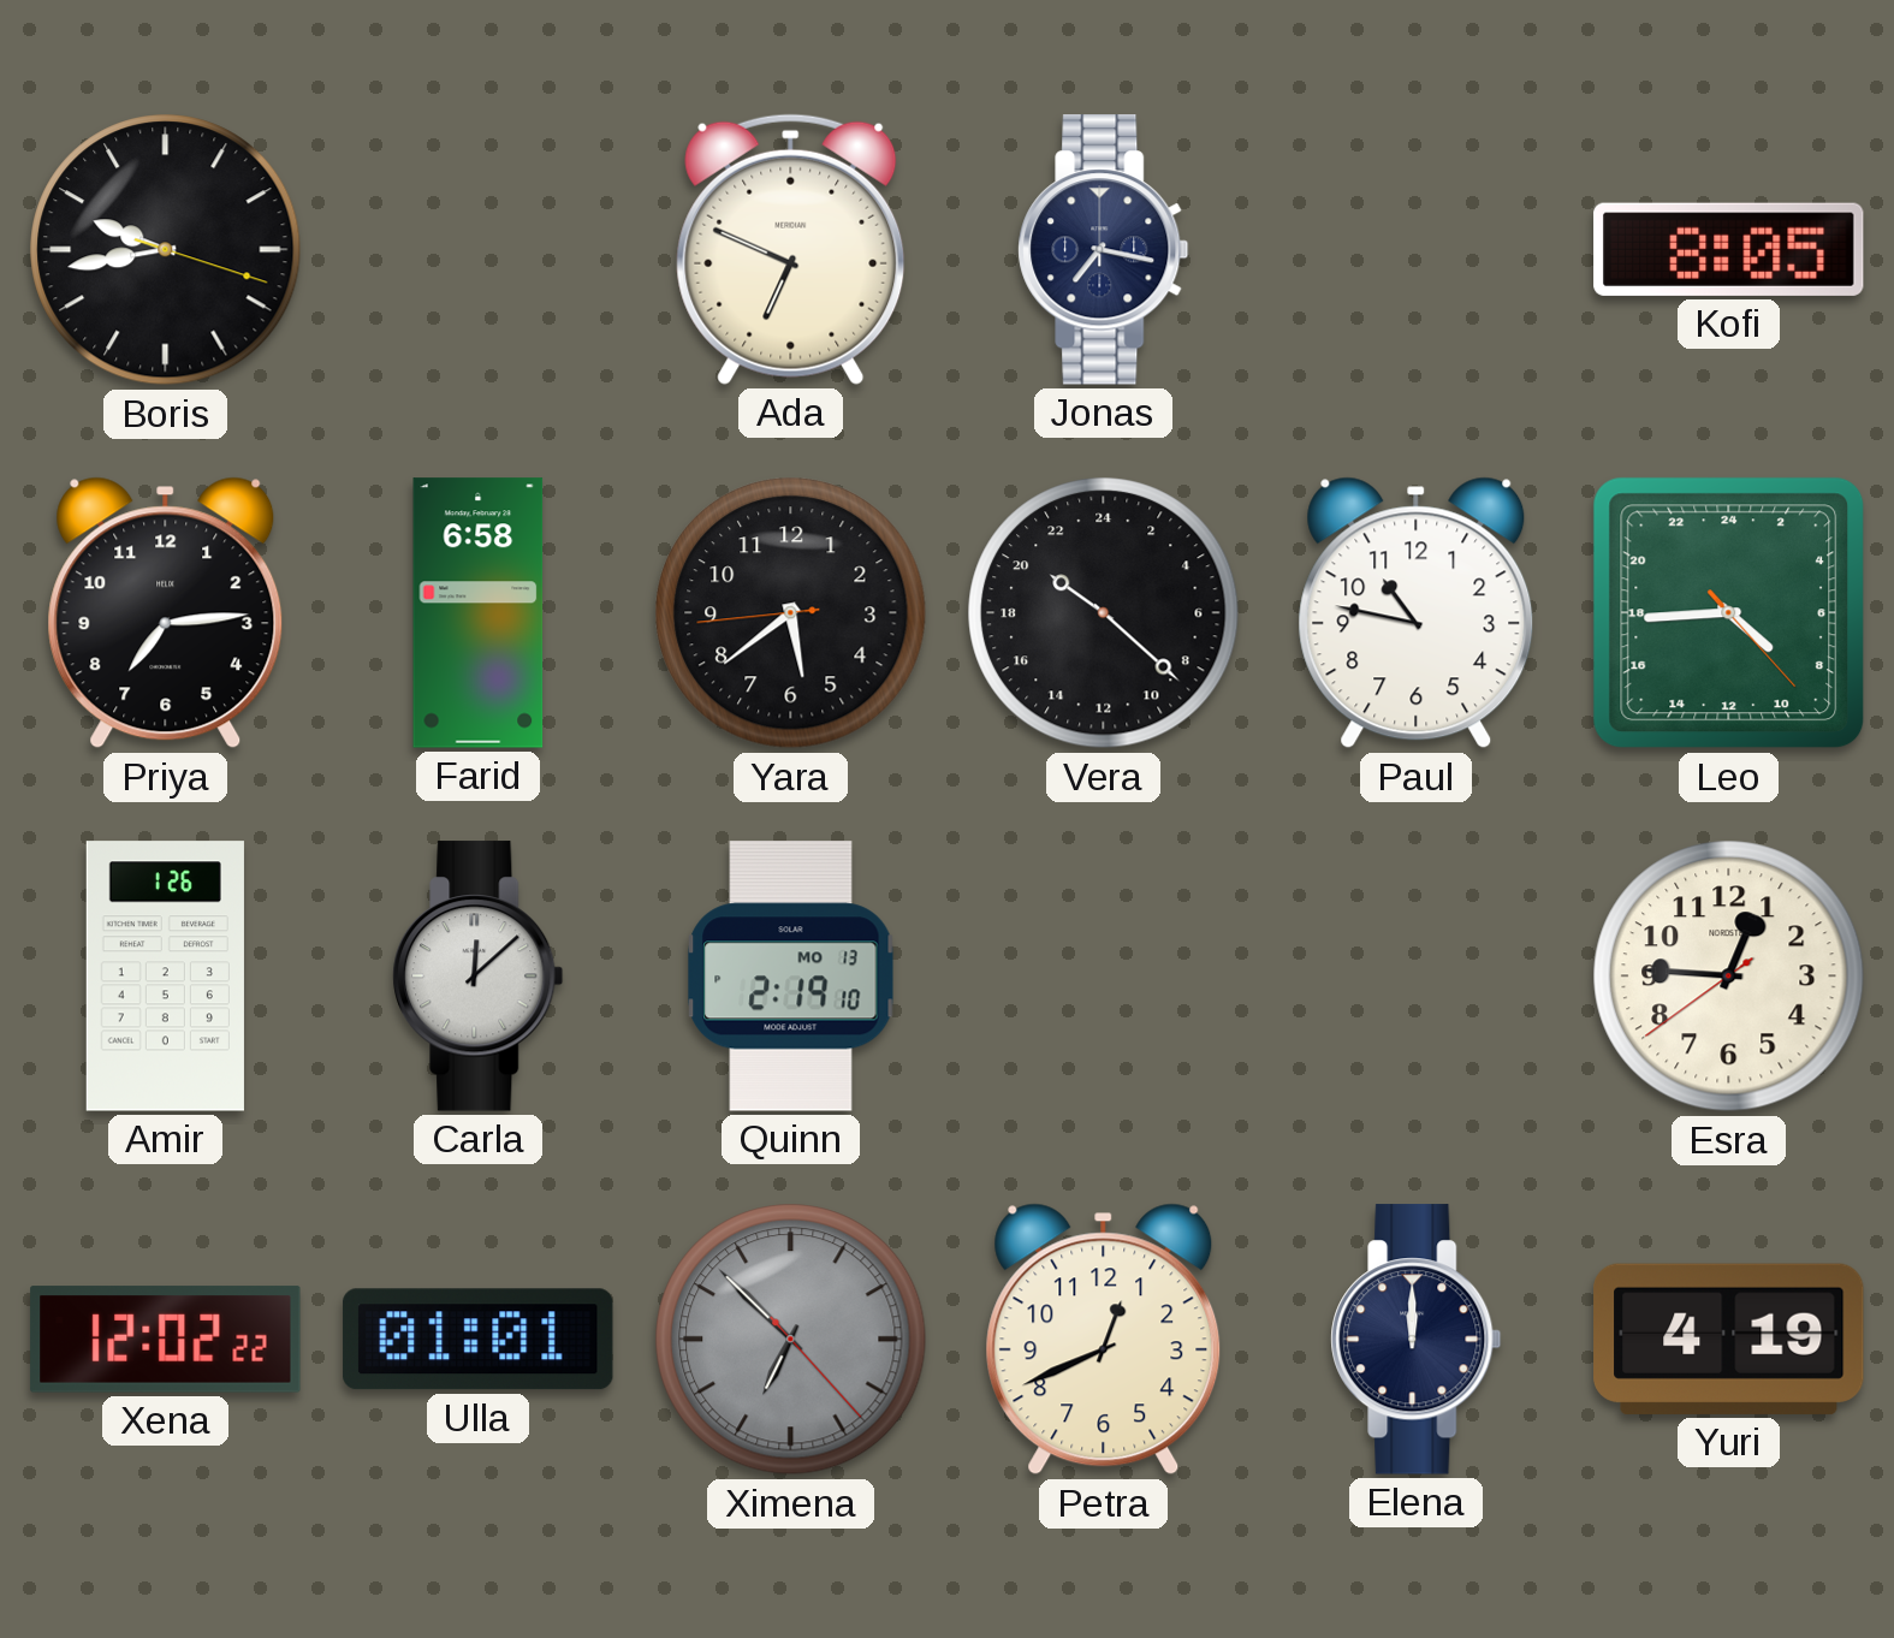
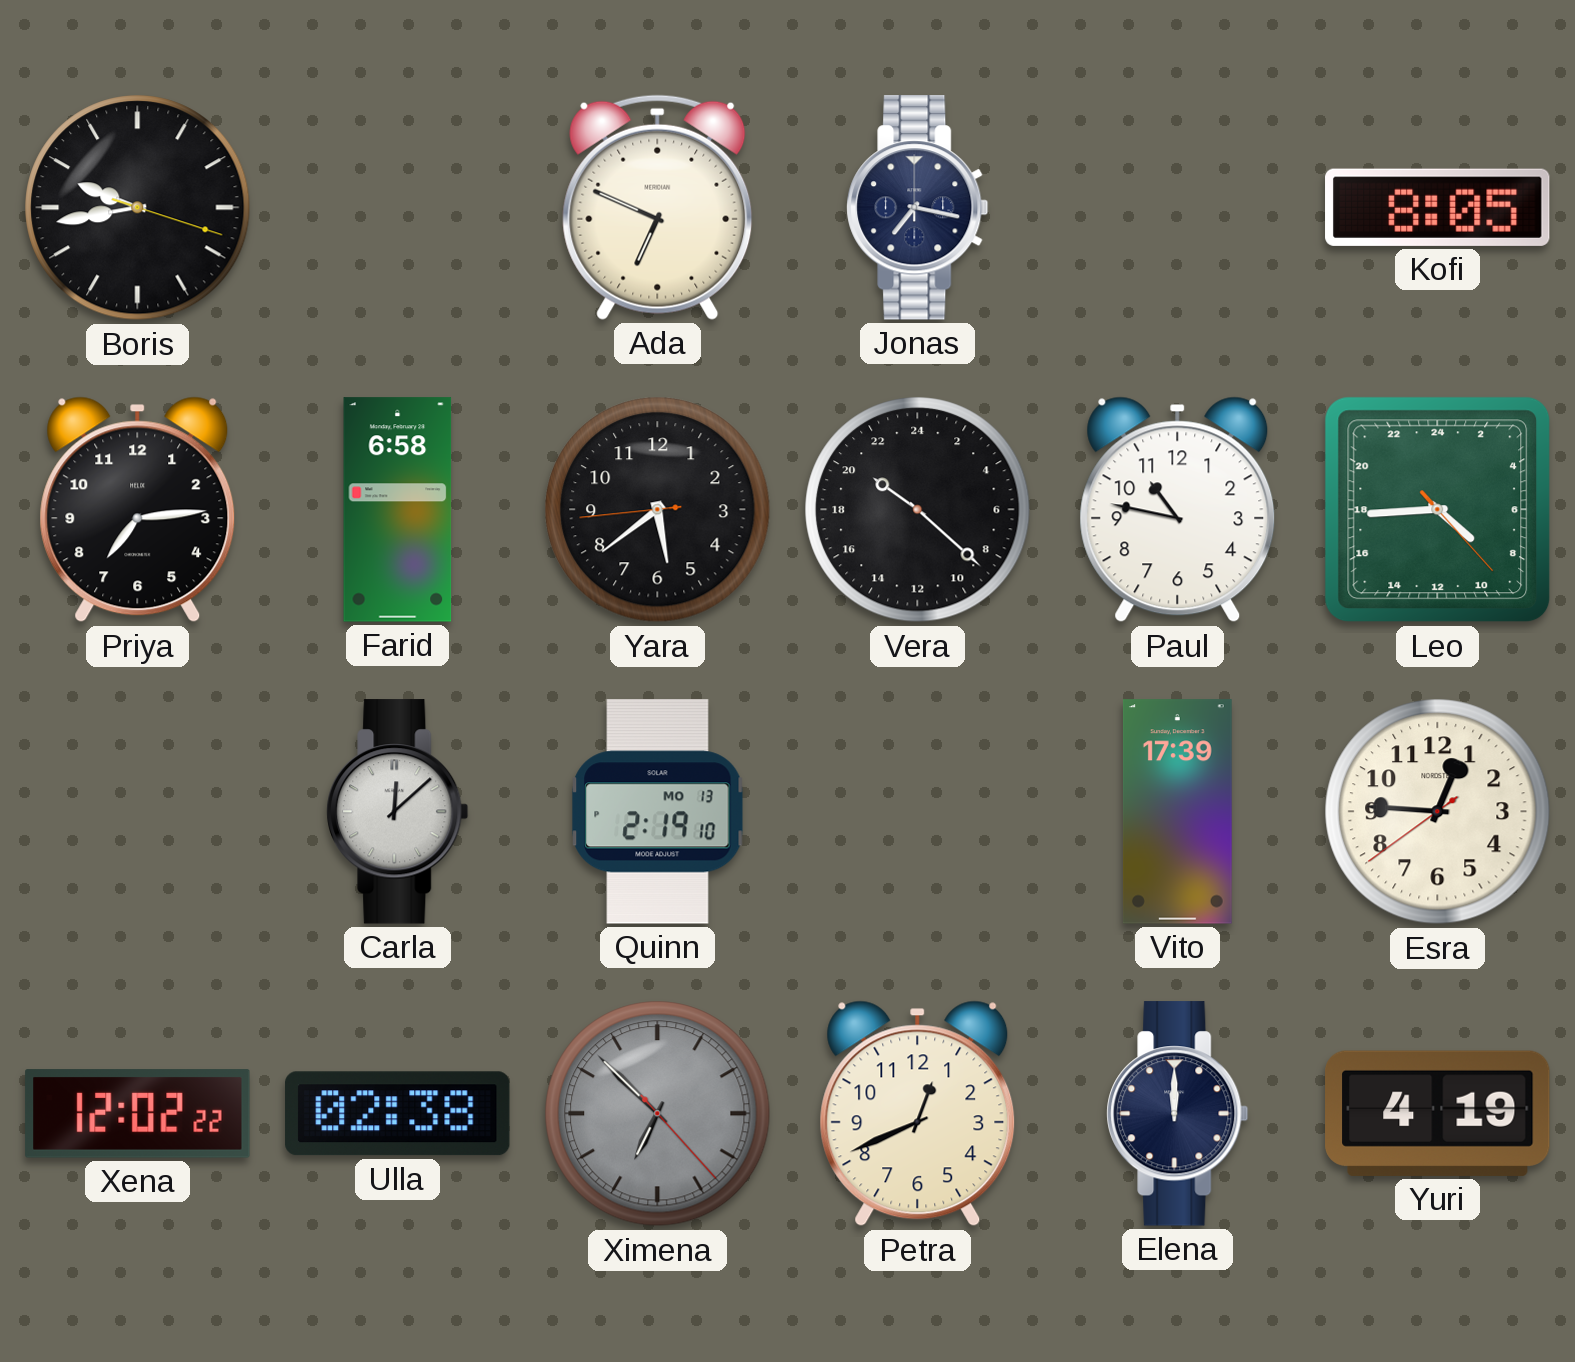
Amir: 1:26 -> none (165, 977)
Vito: none -> 17:39 (1177, 812)
Ulla: 01:01 -> 02:38 (398, 1114)
